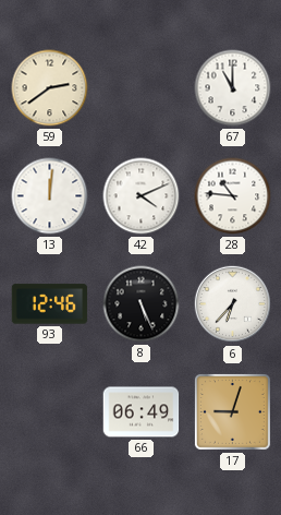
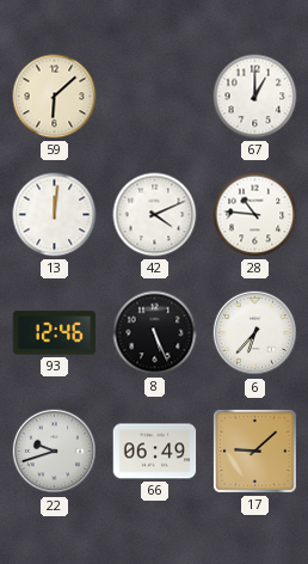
59: 2:39 -> 6:08 (55, 97)
67: 11:00 -> 1:00 (255, 97)
22: none -> 9:42 (55, 452)
17: 9:03 -> 9:08 (254, 450)
